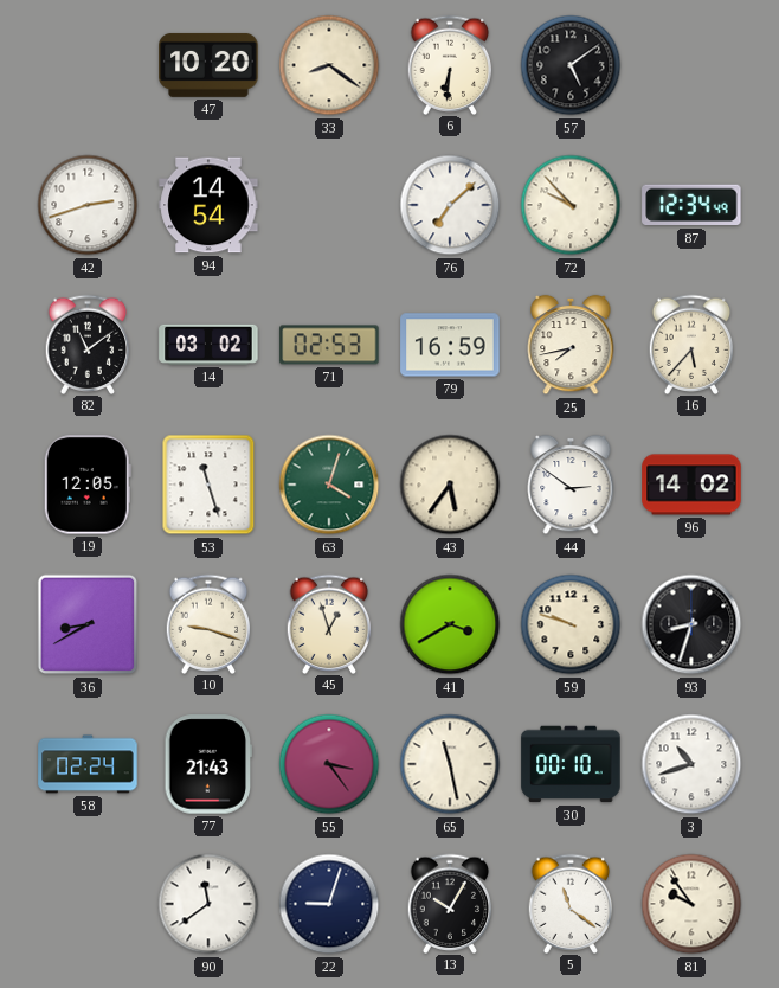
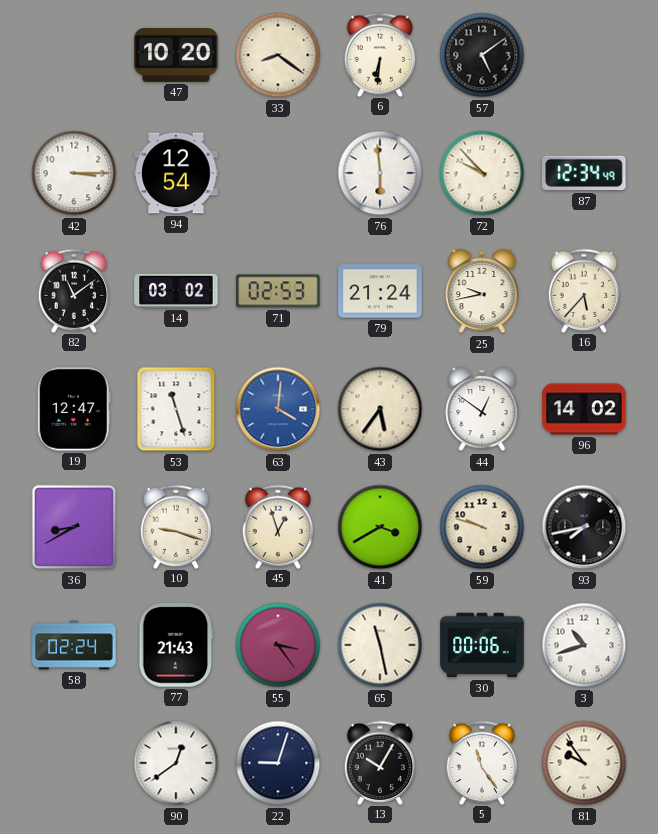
42: 2:42 -> 3:15 (74, 173)
94: 14:54 -> 12:54 (176, 173)
76: 7:08 -> 5:59 (380, 173)
79: 16:59 -> 21:24 (380, 291)
25: 7:43 -> 9:43 (482, 291)
19: 12:05 -> 12:47 (74, 409)
63: 4:03 -> 4:01 (278, 409)
63 dial: green -> blue (278, 409)
44: 2:51 -> 12:51 (482, 409)
93: 8:33 -> 7:43 (584, 527)
30: 00:10 -> 00:06 (482, 645)
90: 11:39 -> 12:39 (176, 763)
5: 11:21 -> 11:24 (482, 762)
